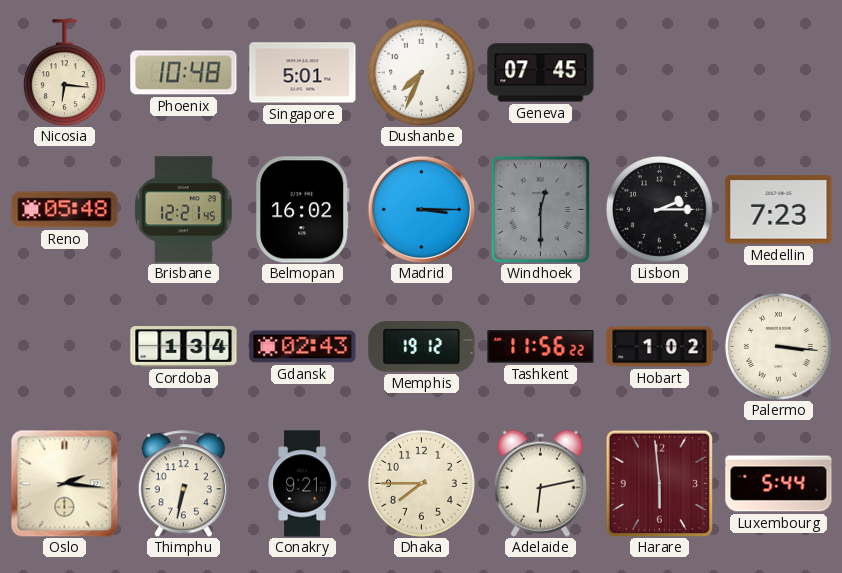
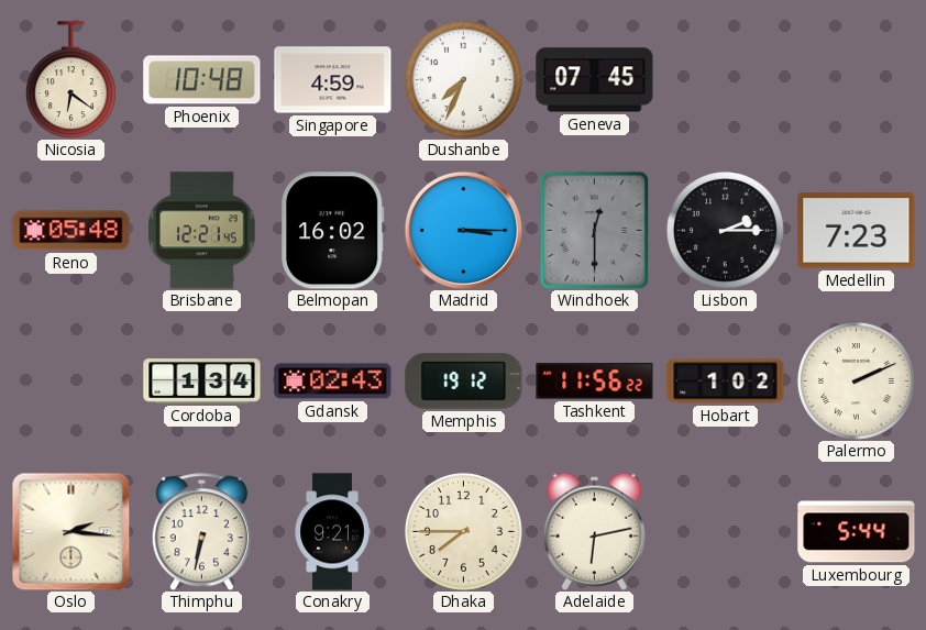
Nicosia: 6:16 -> 6:21 (70, 80)
Singapore: 5:01 -> 4:59 (333, 80)
Palermo: 3:16 -> 2:11 (856, 380)
Harare: 5:59 -> none (659, 483)
